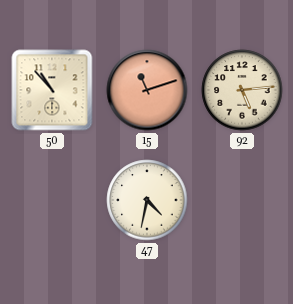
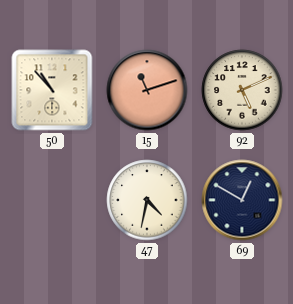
92: 5:14 -> 5:11 (242, 90)
69: none -> 12:50 (242, 200)
